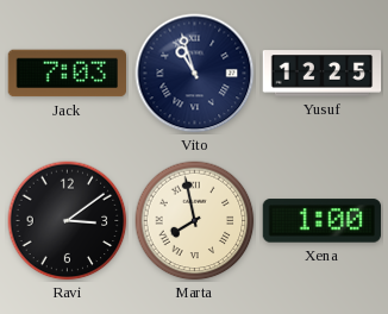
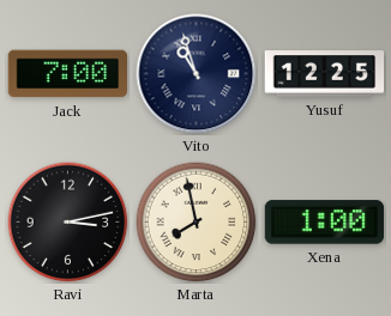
Jack: 7:03 -> 7:00 (68, 74)
Ravi: 3:09 -> 3:13 (68, 223)
